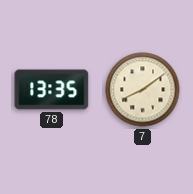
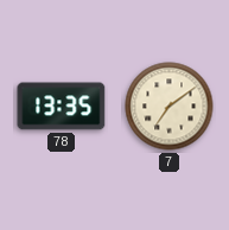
7: 8:09 -> 7:09 (170, 107)
